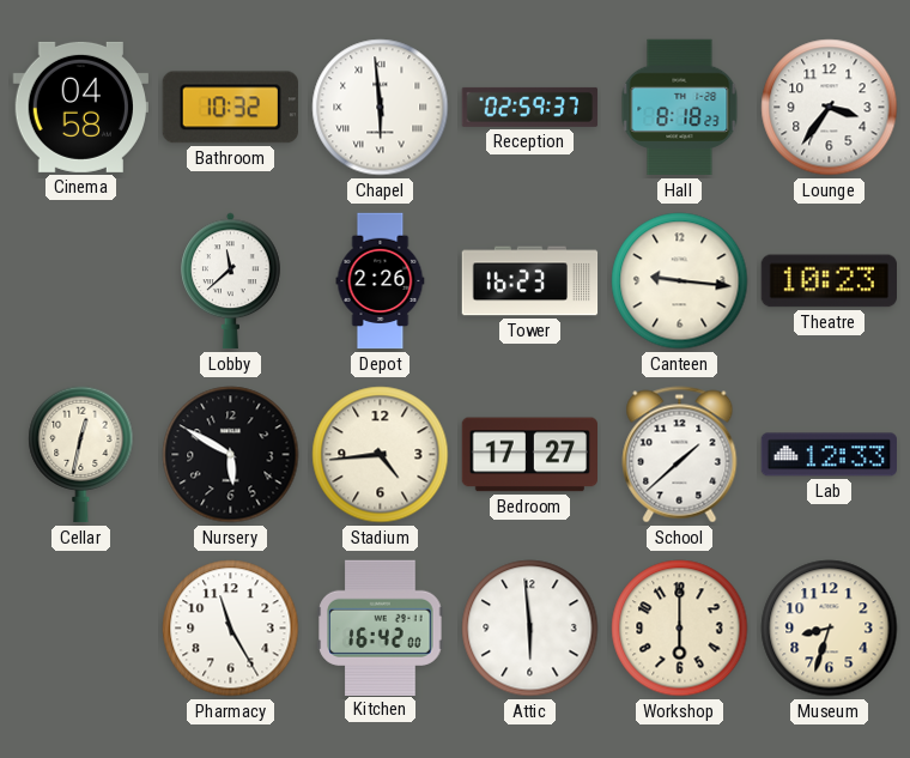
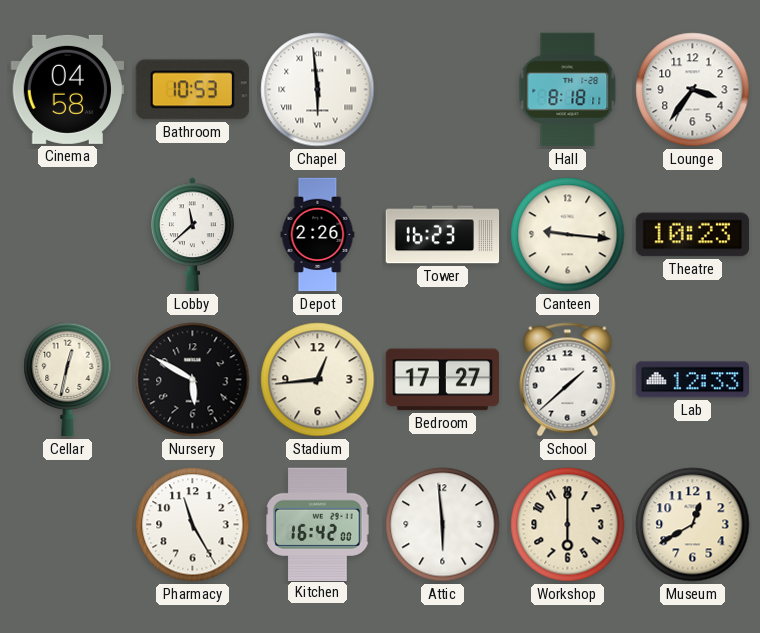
Bathroom: 10:32 -> 10:53 (192, 90)
Reception: 02:59 -> none (530, 107)
Hall: 8:18:23 -> 8:18:11 (568, 90)
Stadium: 4:44 -> 12:44 (318, 380)
Museum: 8:33 -> 12:40 (693, 525)
